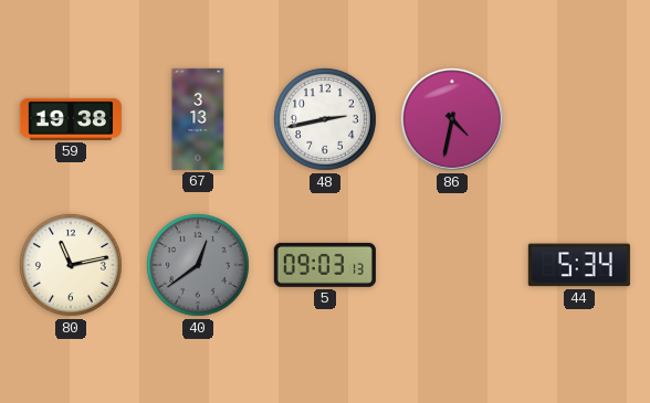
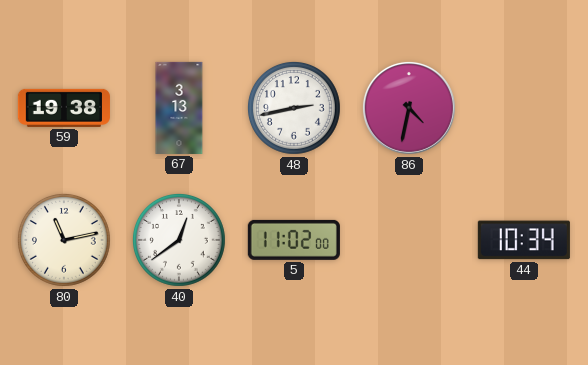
40 dial: grey -> white (179, 240)
5: 09:03 -> 11:02 (294, 240)
44: 5:34 -> 10:34 (524, 240)
